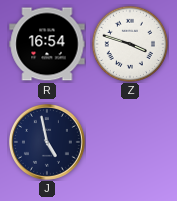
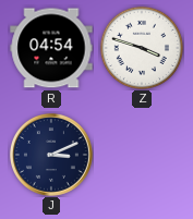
R: 16:54 -> 04:54 (51, 48)
J: 4:58 -> 3:11 (51, 155)
